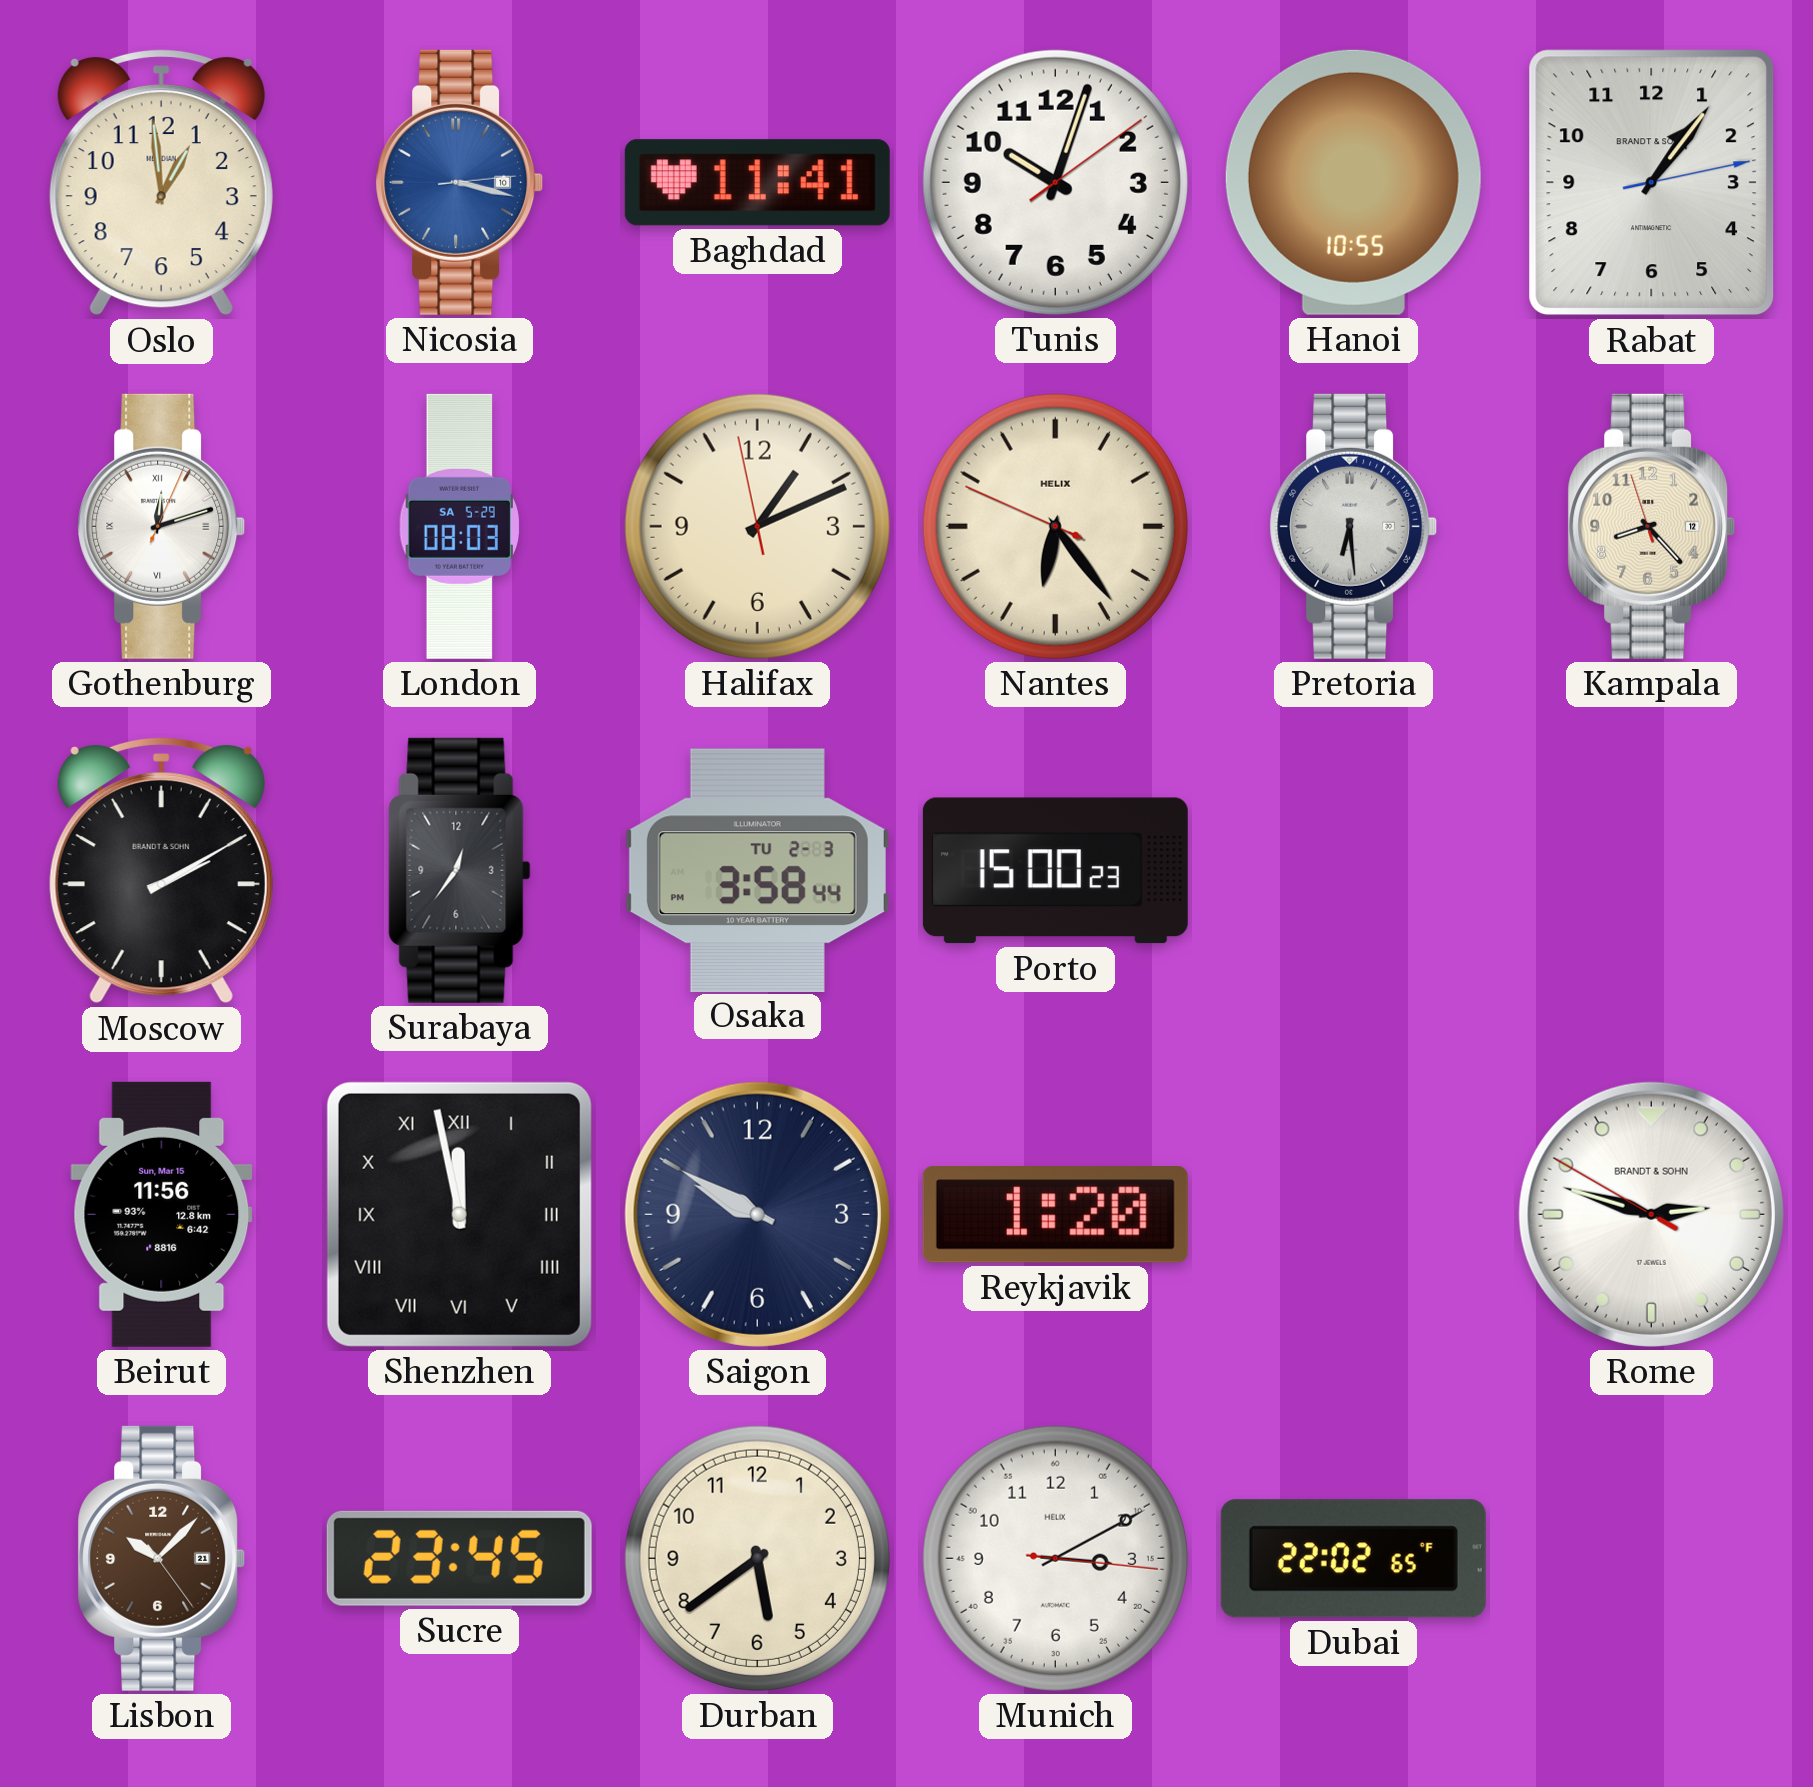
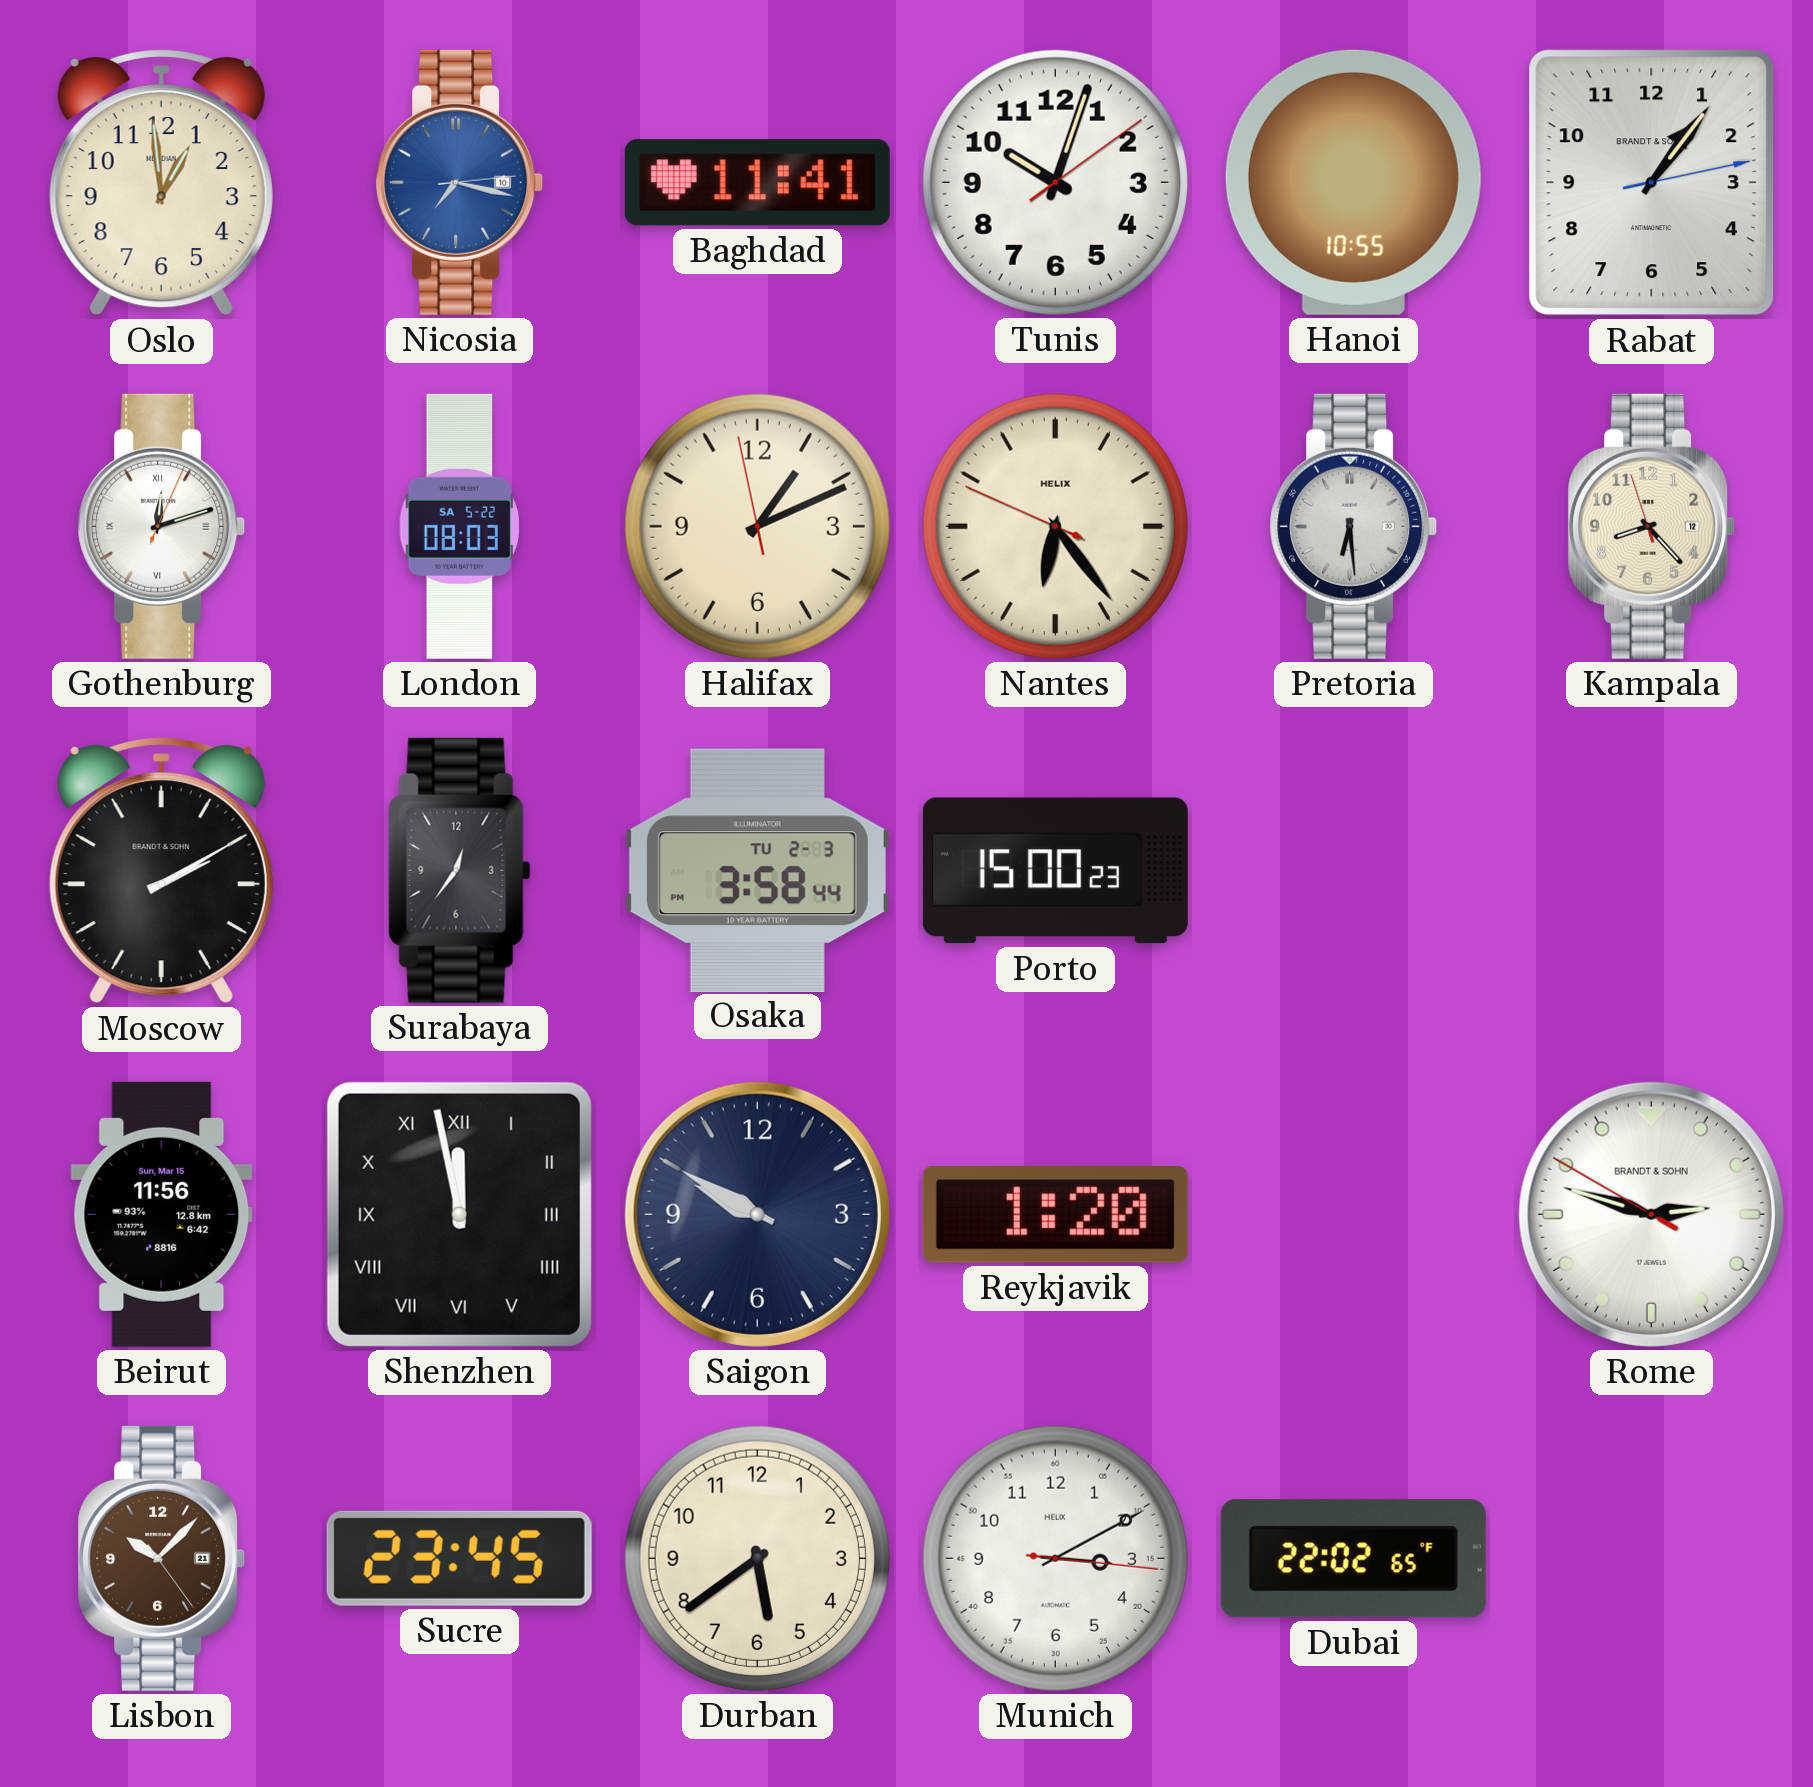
Nicosia: 3:17 -> 7:17 (460, 182)
London date: SA 5-29 -> SA 5-22 (459, 526)
